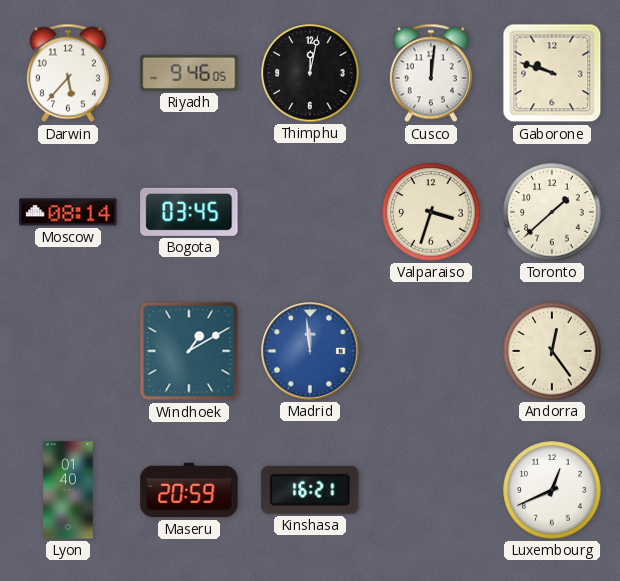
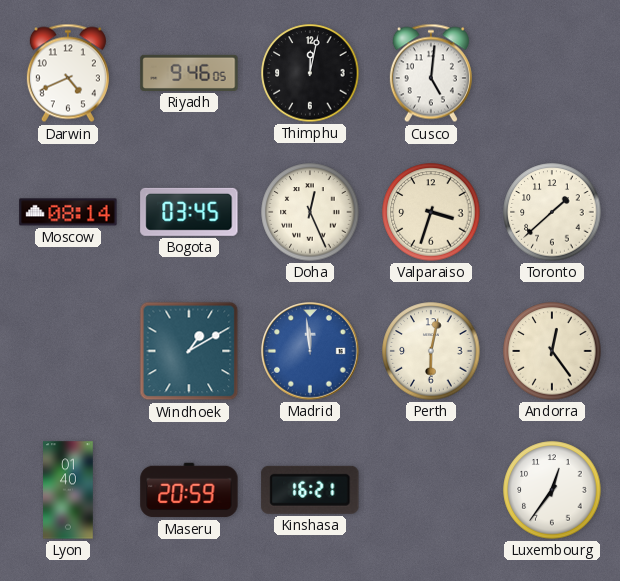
Darwin: 5:37 -> 4:41 (68, 73)
Cusco: 12:01 -> 5:01 (431, 73)
Gaborone: 9:48 -> none (552, 73)
Doha: none -> 12:26 (310, 212)
Perth: none -> 6:02 (431, 351)
Luxembourg: 12:41 -> 12:36 (552, 490)
